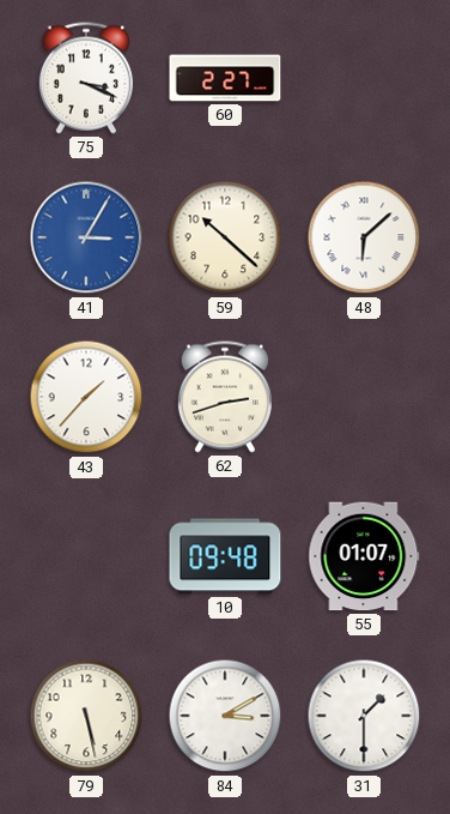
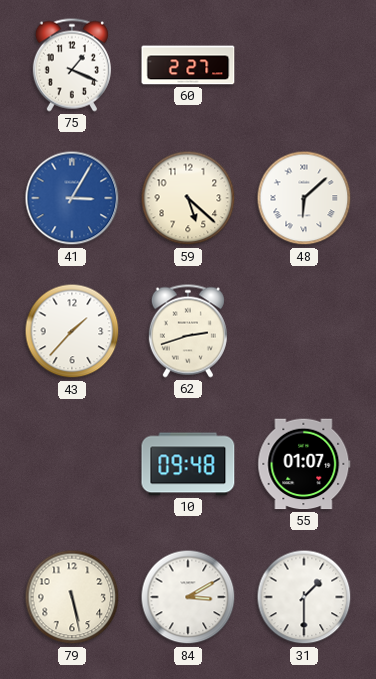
75: 3:19 -> 1:19 (72, 65)
59: 10:22 -> 5:22 (188, 198)
